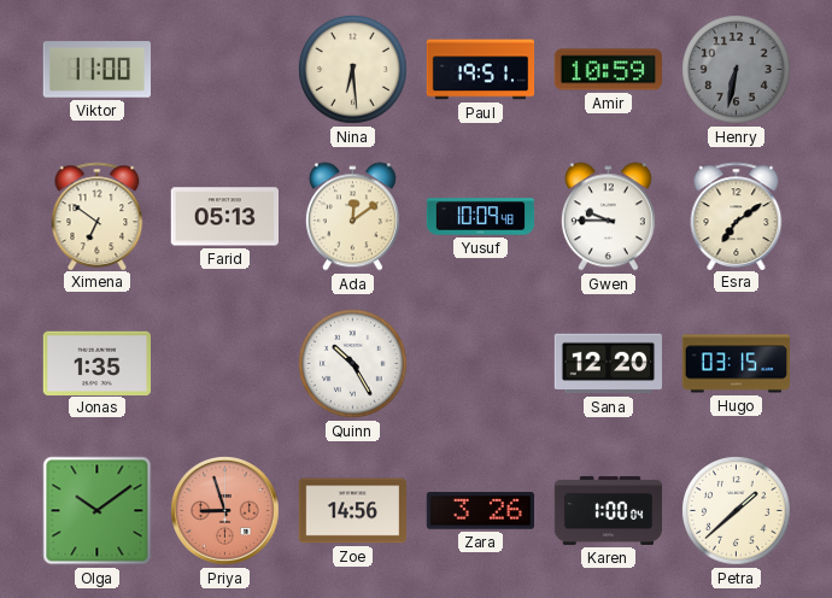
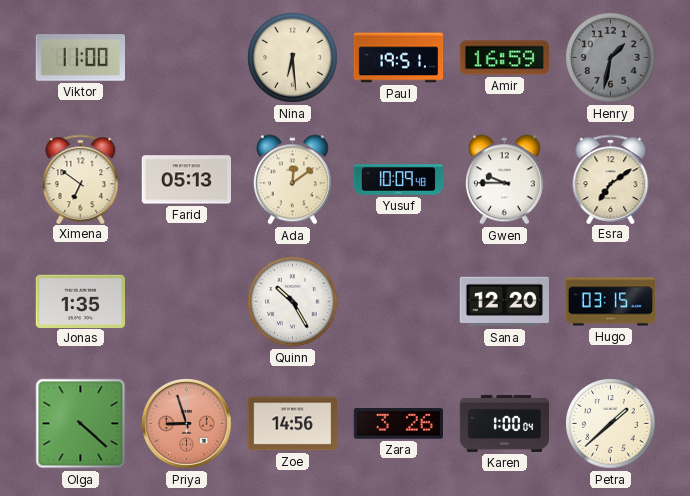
Amir: 10:59 -> 16:59 (504, 58)
Henry: 6:32 -> 1:32 (611, 58)
Olga: 10:09 -> 4:22 (81, 424)
